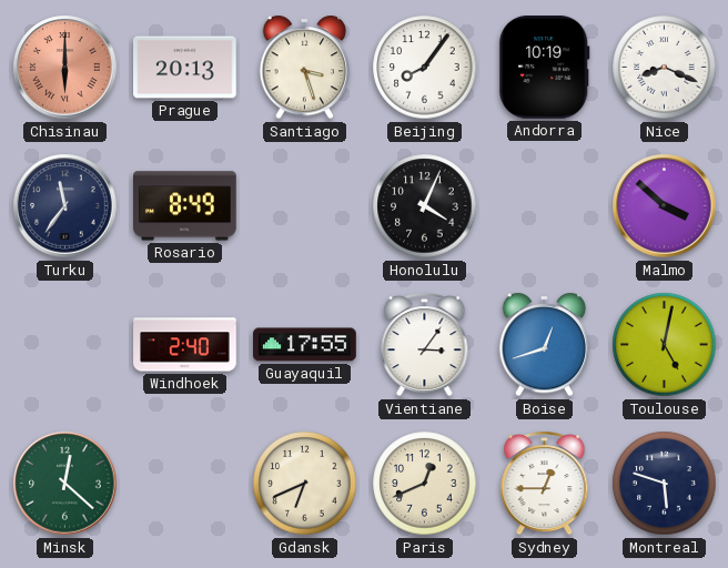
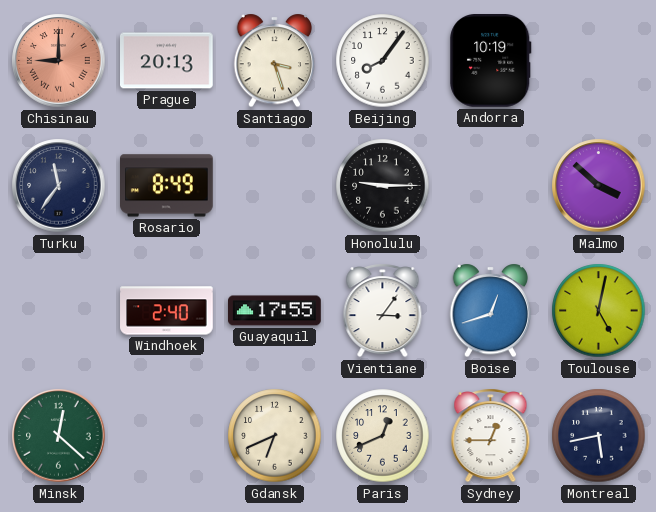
Chisinau: 6:00 -> 9:00 (59, 61)
Nice: 8:19 -> none (665, 68)
Honolulu: 4:04 -> 9:15 (383, 186)
Montreal: 5:48 -> 5:43 (599, 436)
